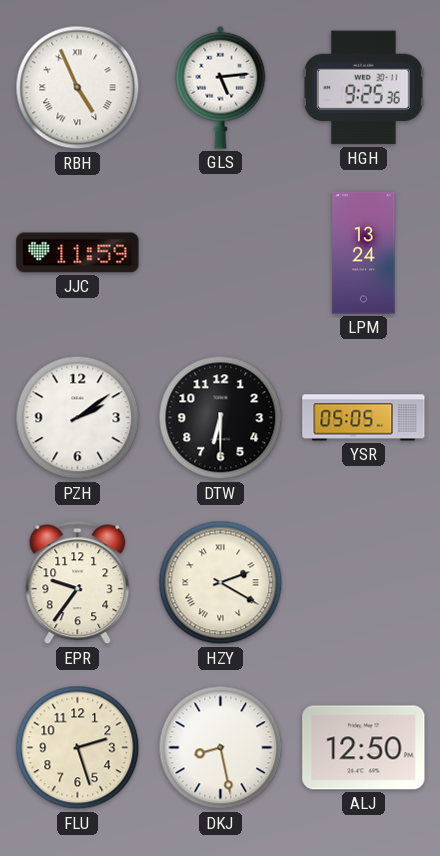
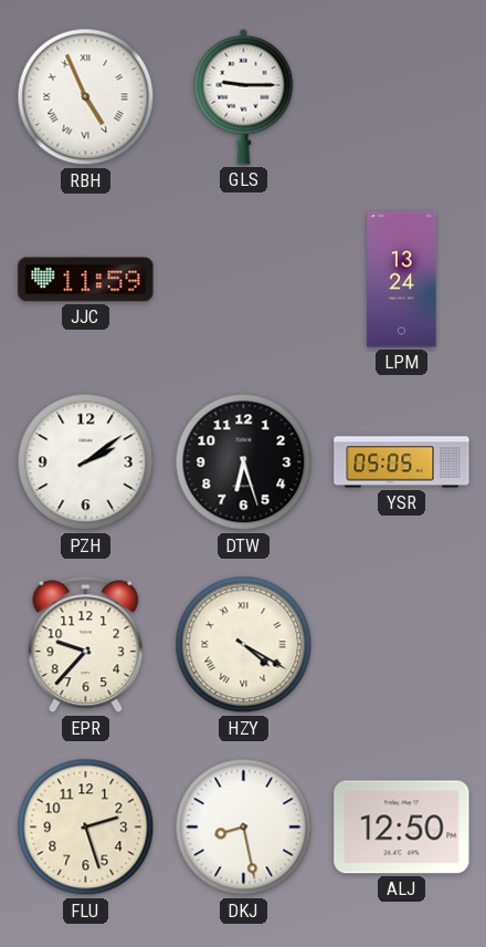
GLS: 5:14 -> 9:15 (244, 96)
HGH: 9:25 -> none (363, 88)
DTW: 6:30 -> 6:27 (244, 462)
EPR: 9:36 -> 9:37 (86, 645)
HZY: 2:20 -> 4:20 (244, 645)
